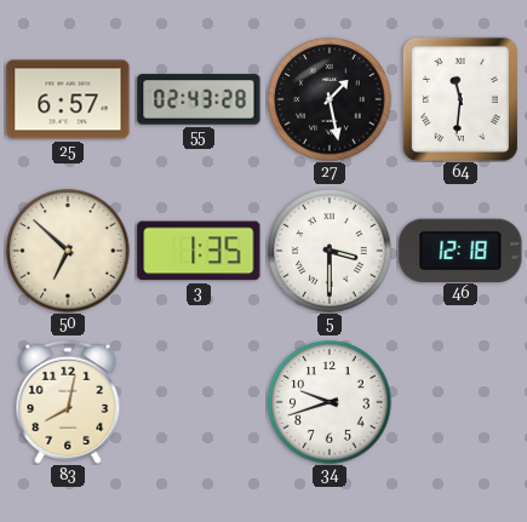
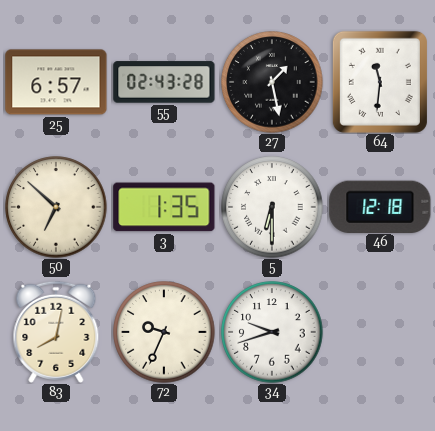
5: 3:30 -> 6:30 (272, 207)
72: none -> 9:34 (164, 332)
